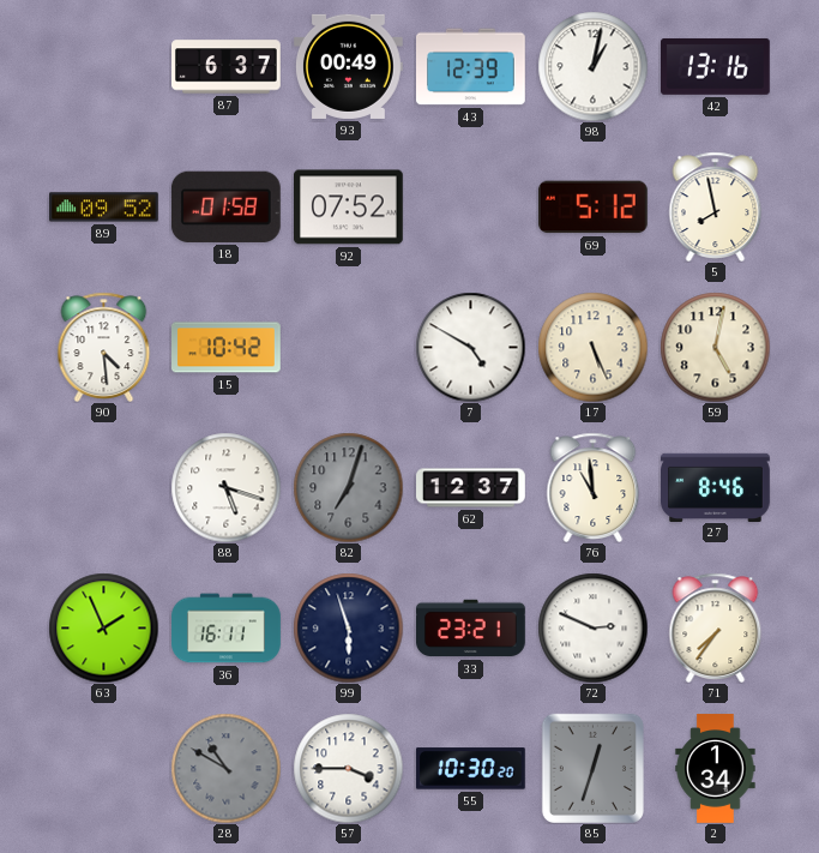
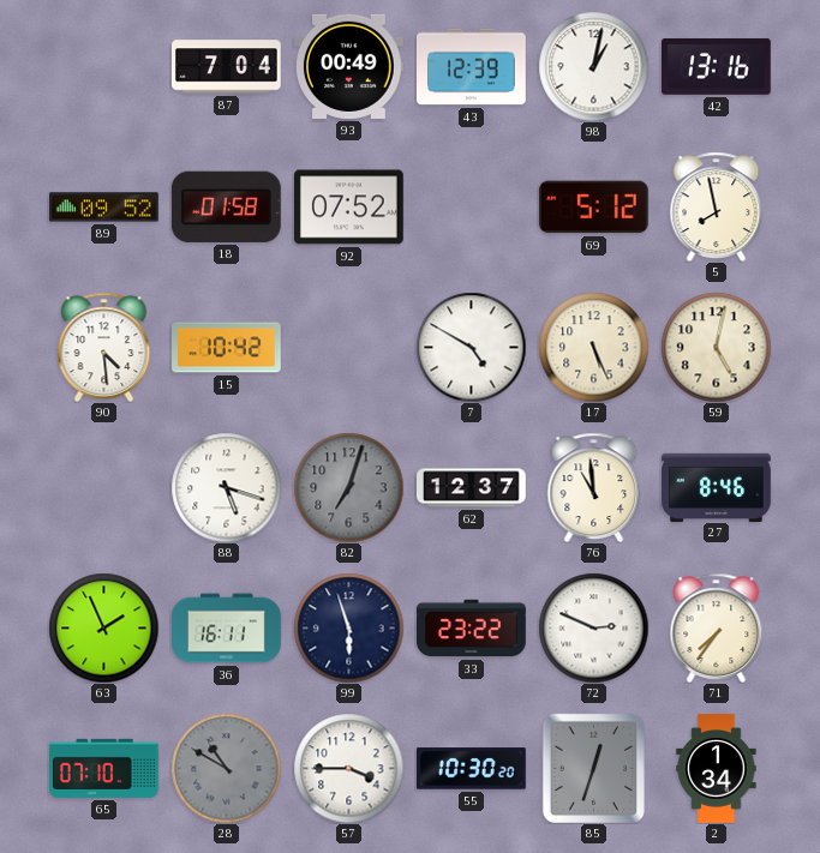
87: 6:37 -> 7:04 (227, 67)
33: 23:21 -> 23:22 (472, 629)
65: none -> 07:10 (104, 768)
